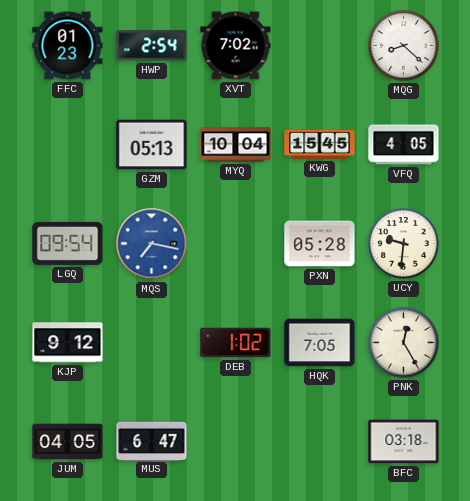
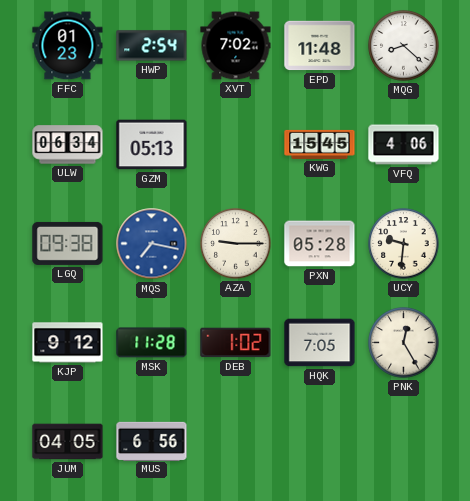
EPD: none -> 11:48 (320, 46)
ULW: none -> 06:34 (68, 145)
MYQ: 10:04 -> none (236, 145)
VFQ: 4:05 -> 4:06 (404, 145)
LGQ: 09:54 -> 09:38 (68, 243)
AZA: none -> 9:15 (236, 244)
MSK: none -> 11:28 (152, 343)
MUS: 6:47 -> 6:56 (152, 441)
BFC: 03:18 -> none (404, 442)
